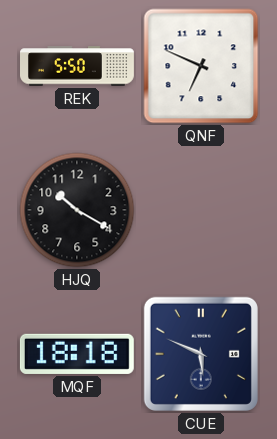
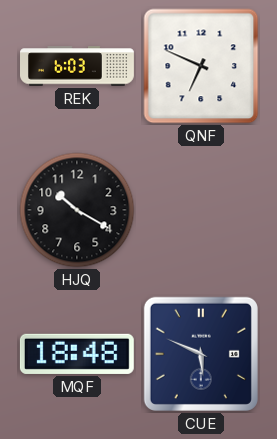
REK: 5:50 -> 6:03 (78, 66)
MQF: 18:18 -> 18:48 (77, 354)
